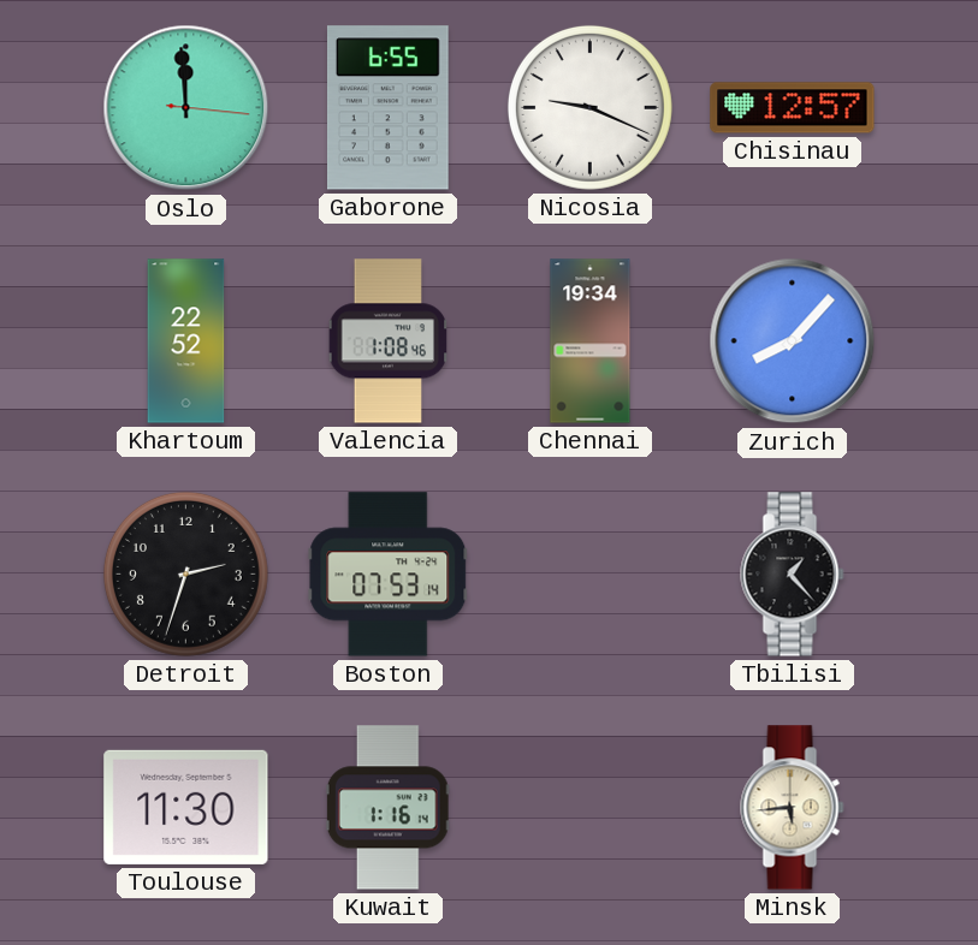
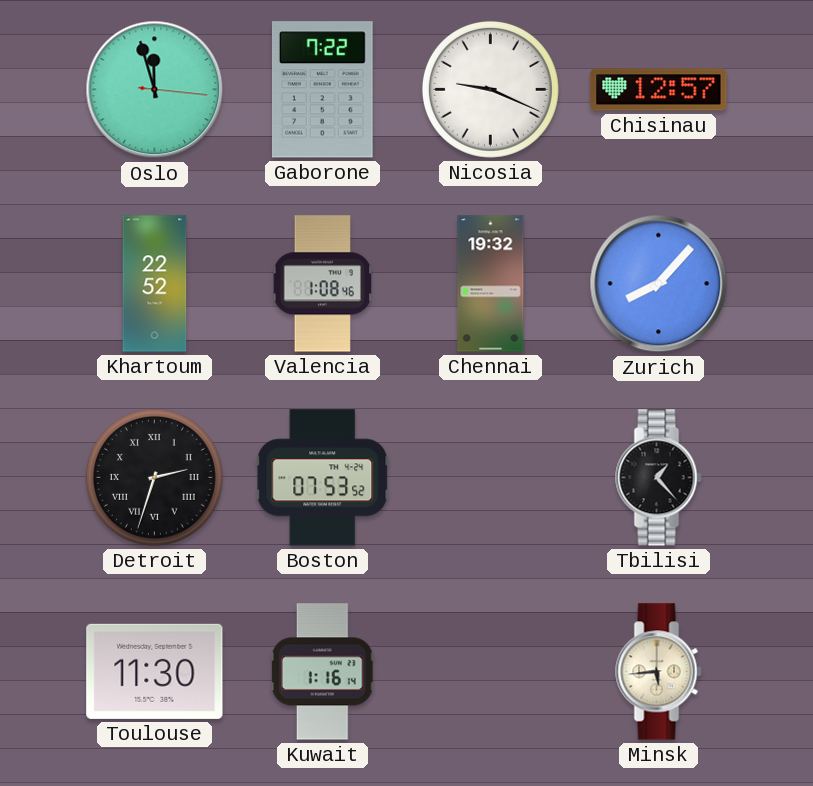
Oslo: 11:59 -> 11:57 (155, 90)
Gaborone: 6:55 -> 7:22 (322, 90)
Chennai: 19:34 -> 19:32 (491, 284)
Detroit numerals: Arabic -> Roman (154, 477)
Boston: 07:53:14 -> 07:53:52 (323, 478)
